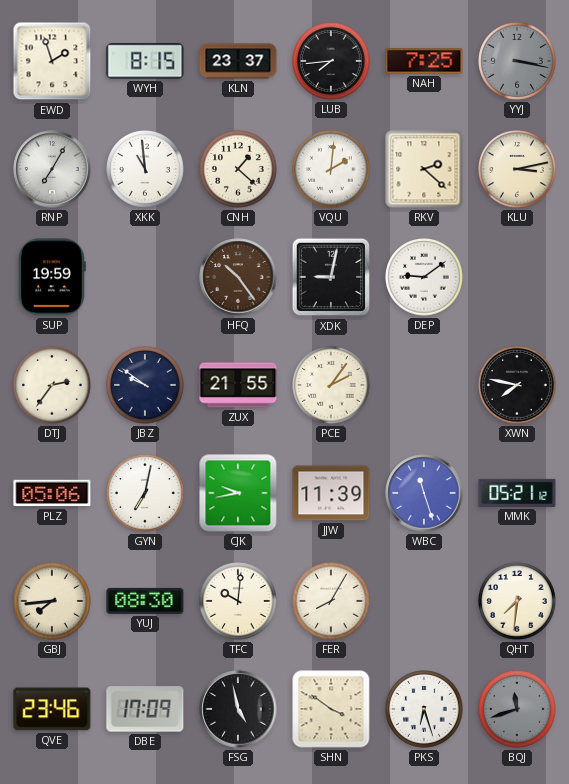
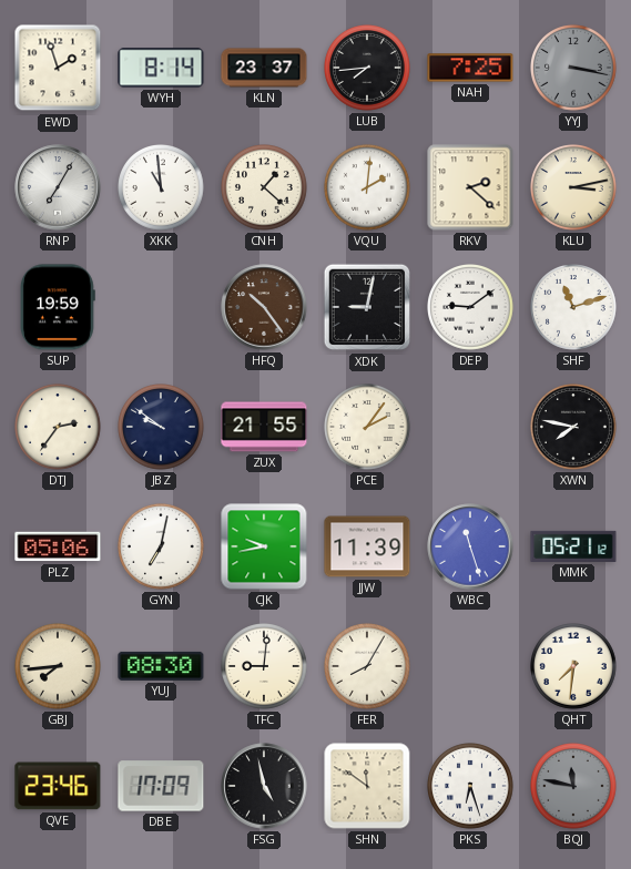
WYH: 8:15 -> 8:14 (161, 68)
SHF: none -> 11:12 (574, 308)
TFC: 10:01 -> 9:01 (265, 667)
SHN: 3:51 -> 11:51 (367, 786)
BQJ: 11:42 -> 11:47 (574, 787)
